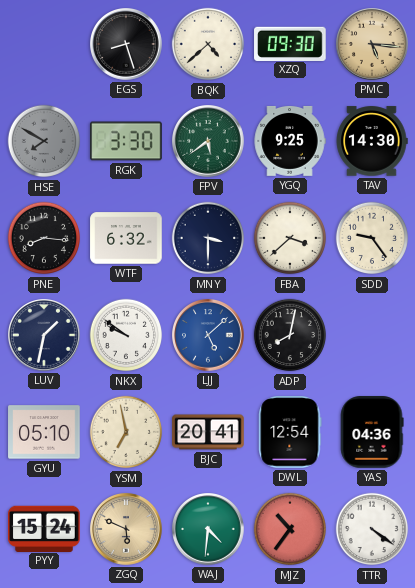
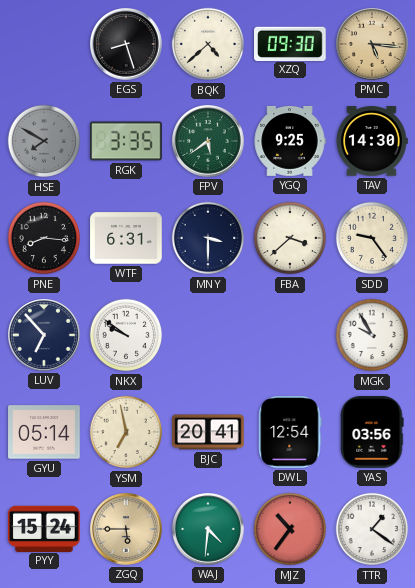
RGK: 3:30 -> 3:35 (126, 141)
WTF: 6:32 -> 6:31 (126, 238)
LUV: 1:32 -> 6:53 (45, 336)
LJJ: 5:08 -> none (209, 336)
ADP: 8:02 -> none (290, 335)
MGK: none -> 9:55 (372, 335)
GYU: 05:10 -> 05:14 (44, 432)
YAS: 04:36 -> 03:56 (372, 432)
ZGQ: 5:49 -> 5:45 (127, 530)
TTR: 4:21 -> 1:21 (372, 529)
